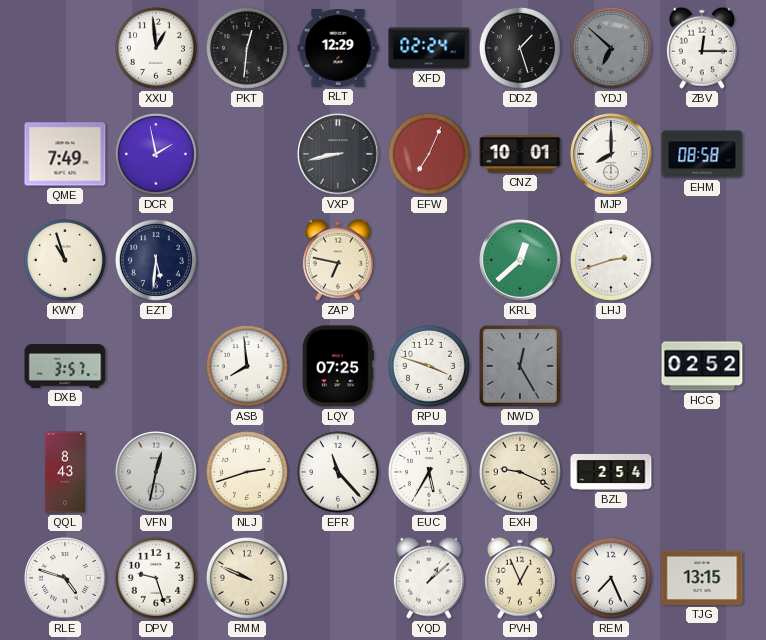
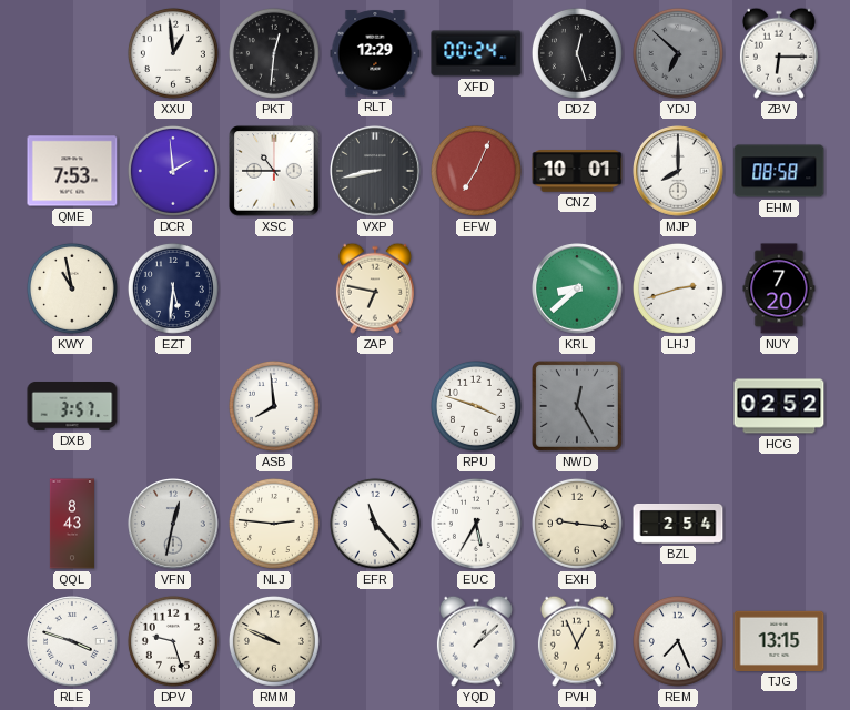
XFD: 02:24 -> 00:24 (476, 53)
DDZ: 1:27 -> 12:27 (577, 53)
ZBV: 12:15 -> 6:15 (779, 53)
QME: 7:49 -> 7:53 (72, 171)
DCR: 1:58 -> 1:59 (173, 171)
XSC: none -> 10:45 (274, 171)
KWY: 10:57 -> 10:58 (72, 288)
KRL: 12:38 -> 8:38 (577, 288)
NUY: none -> 7:20 (779, 288)
LQY: 07:25 -> none (338, 366)
NLJ: 2:42 -> 2:46 (274, 524)
EXH: 9:19 -> 9:16 (577, 524)
RLE: 4:48 -> 3:48 (72, 641)
